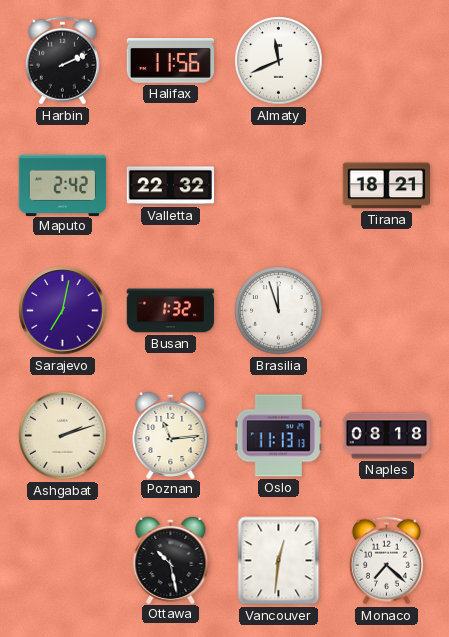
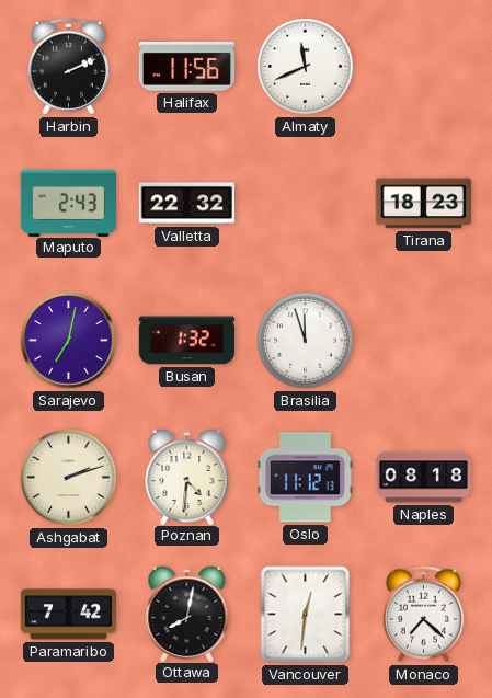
Maputo: 2:42 -> 2:43 (68, 203)
Tirana: 18:21 -> 18:23 (423, 204)
Poznan: 11:14 -> 4:31 (187, 476)
Oslo: 11:13 -> 11:12 (305, 478)
Paramaribo: none -> 7:42 (68, 615)
Ottawa: 10:28 -> 8:02 (187, 613)
